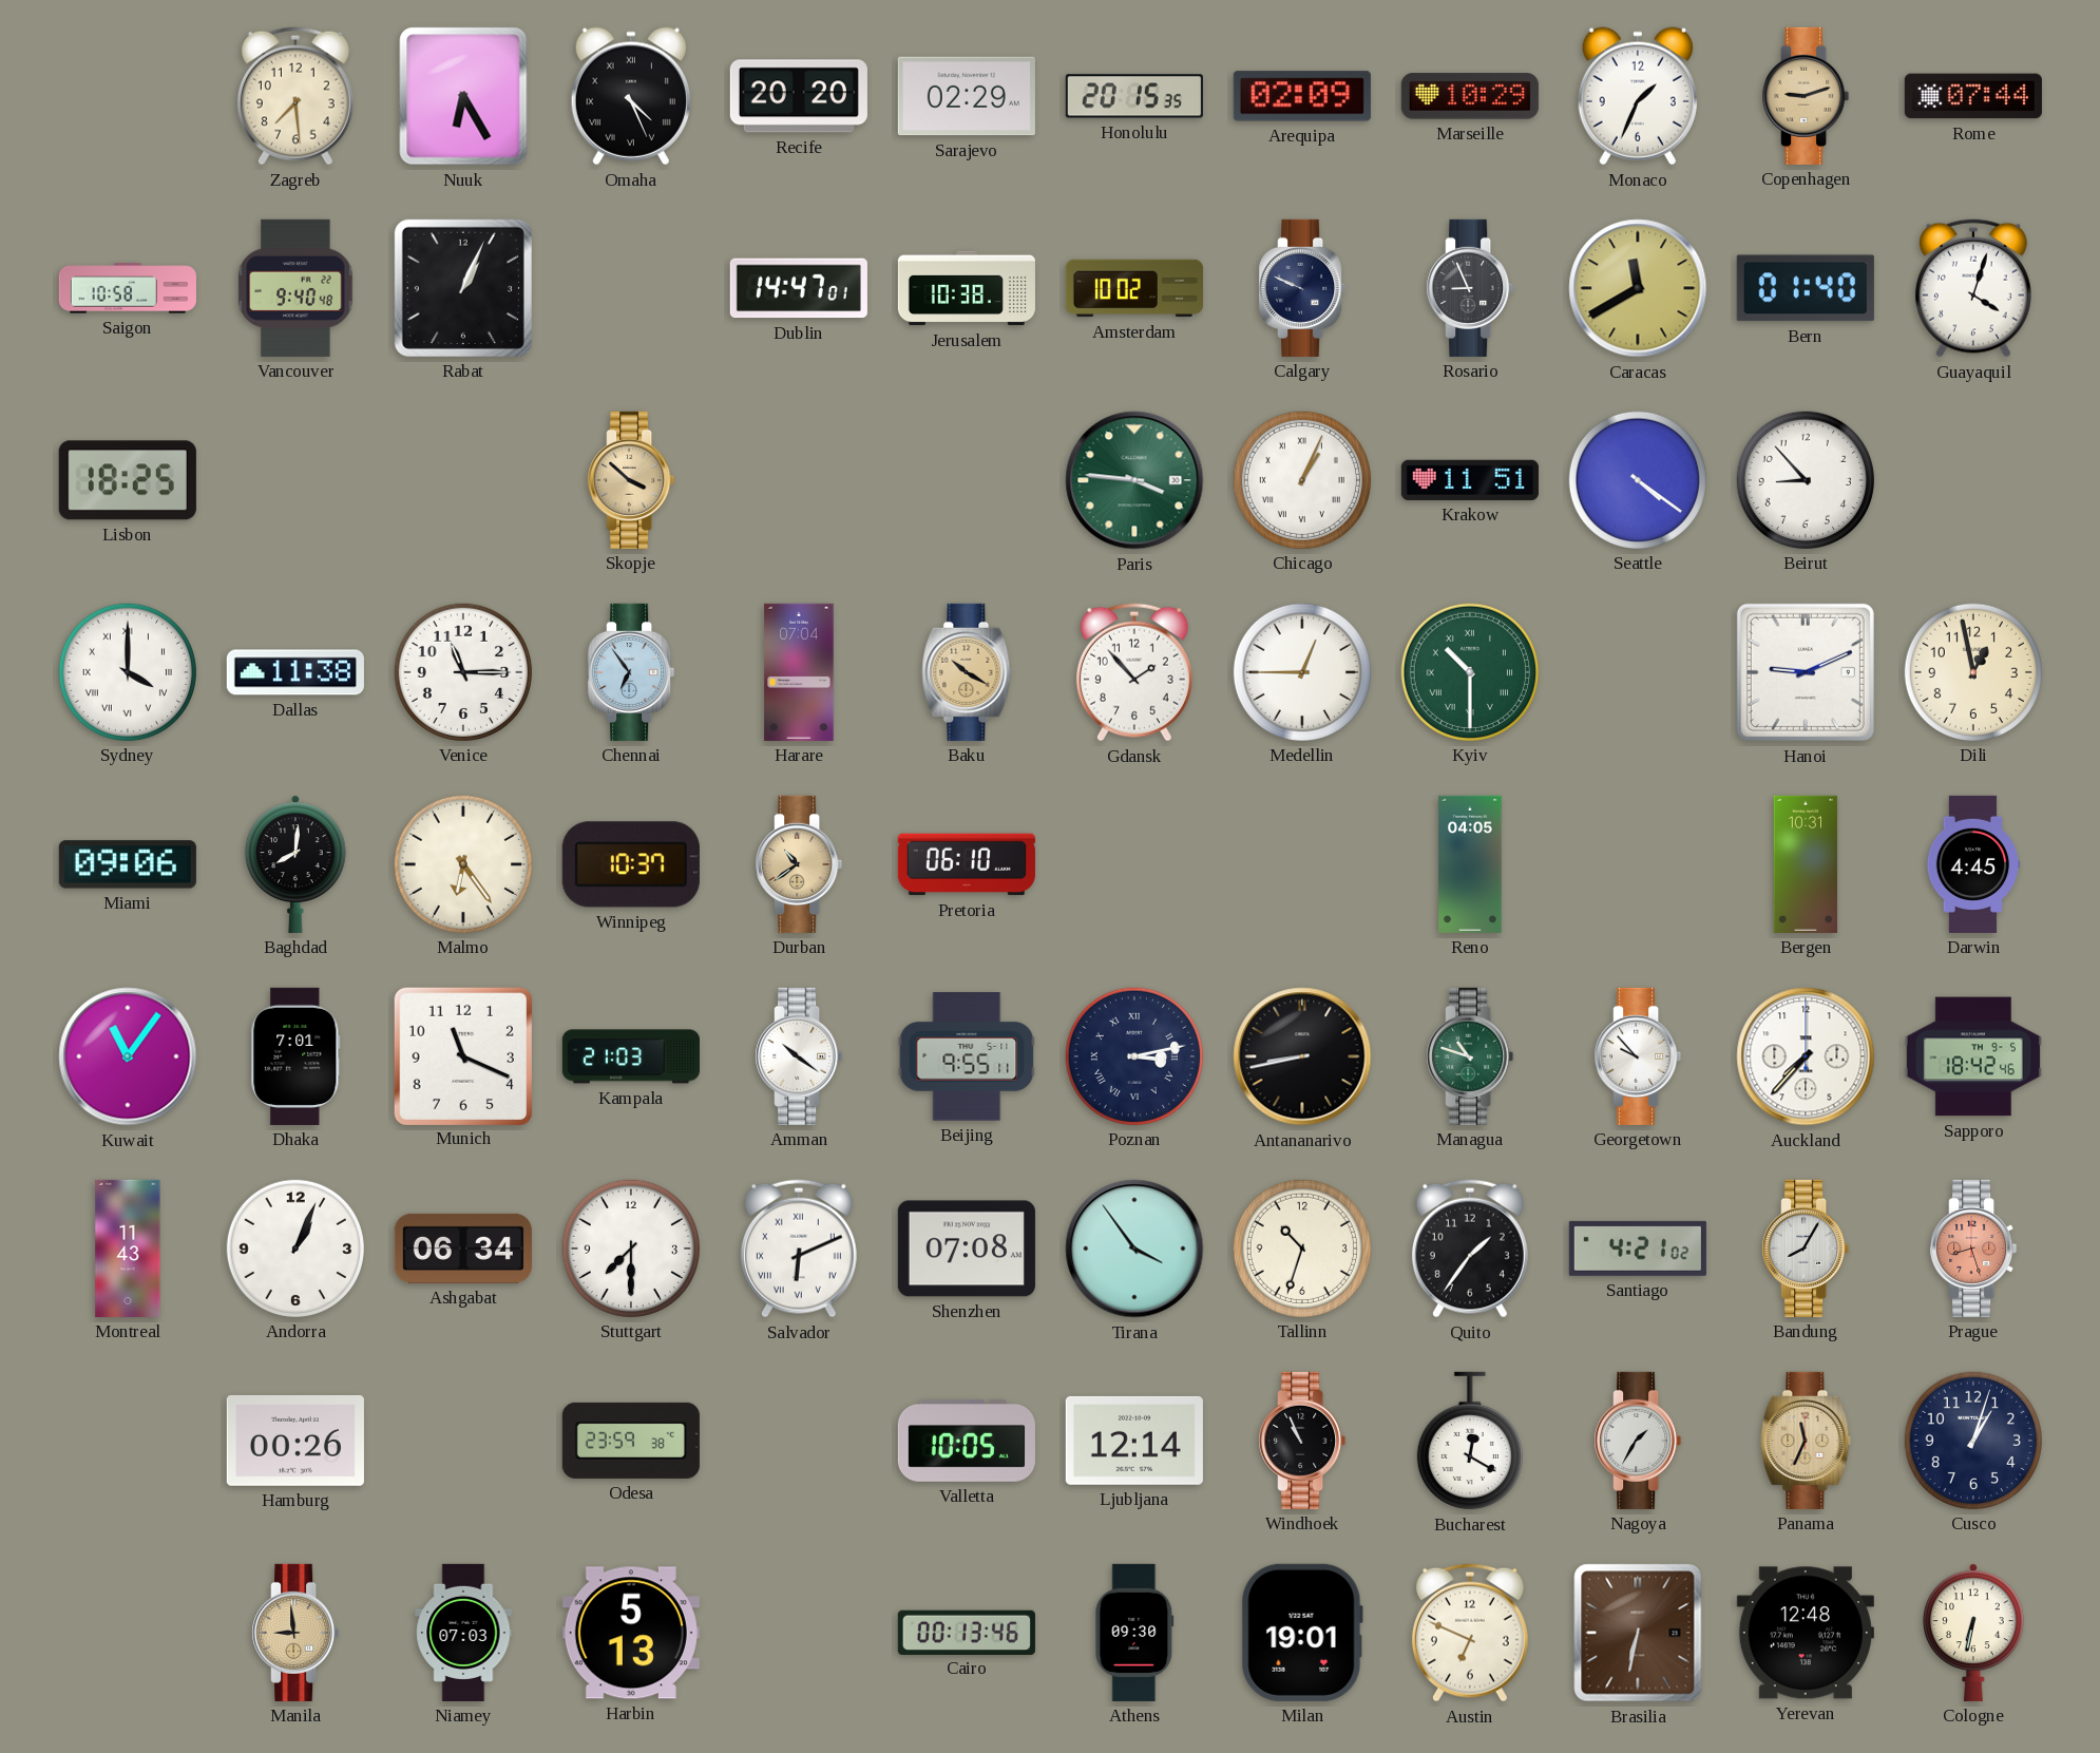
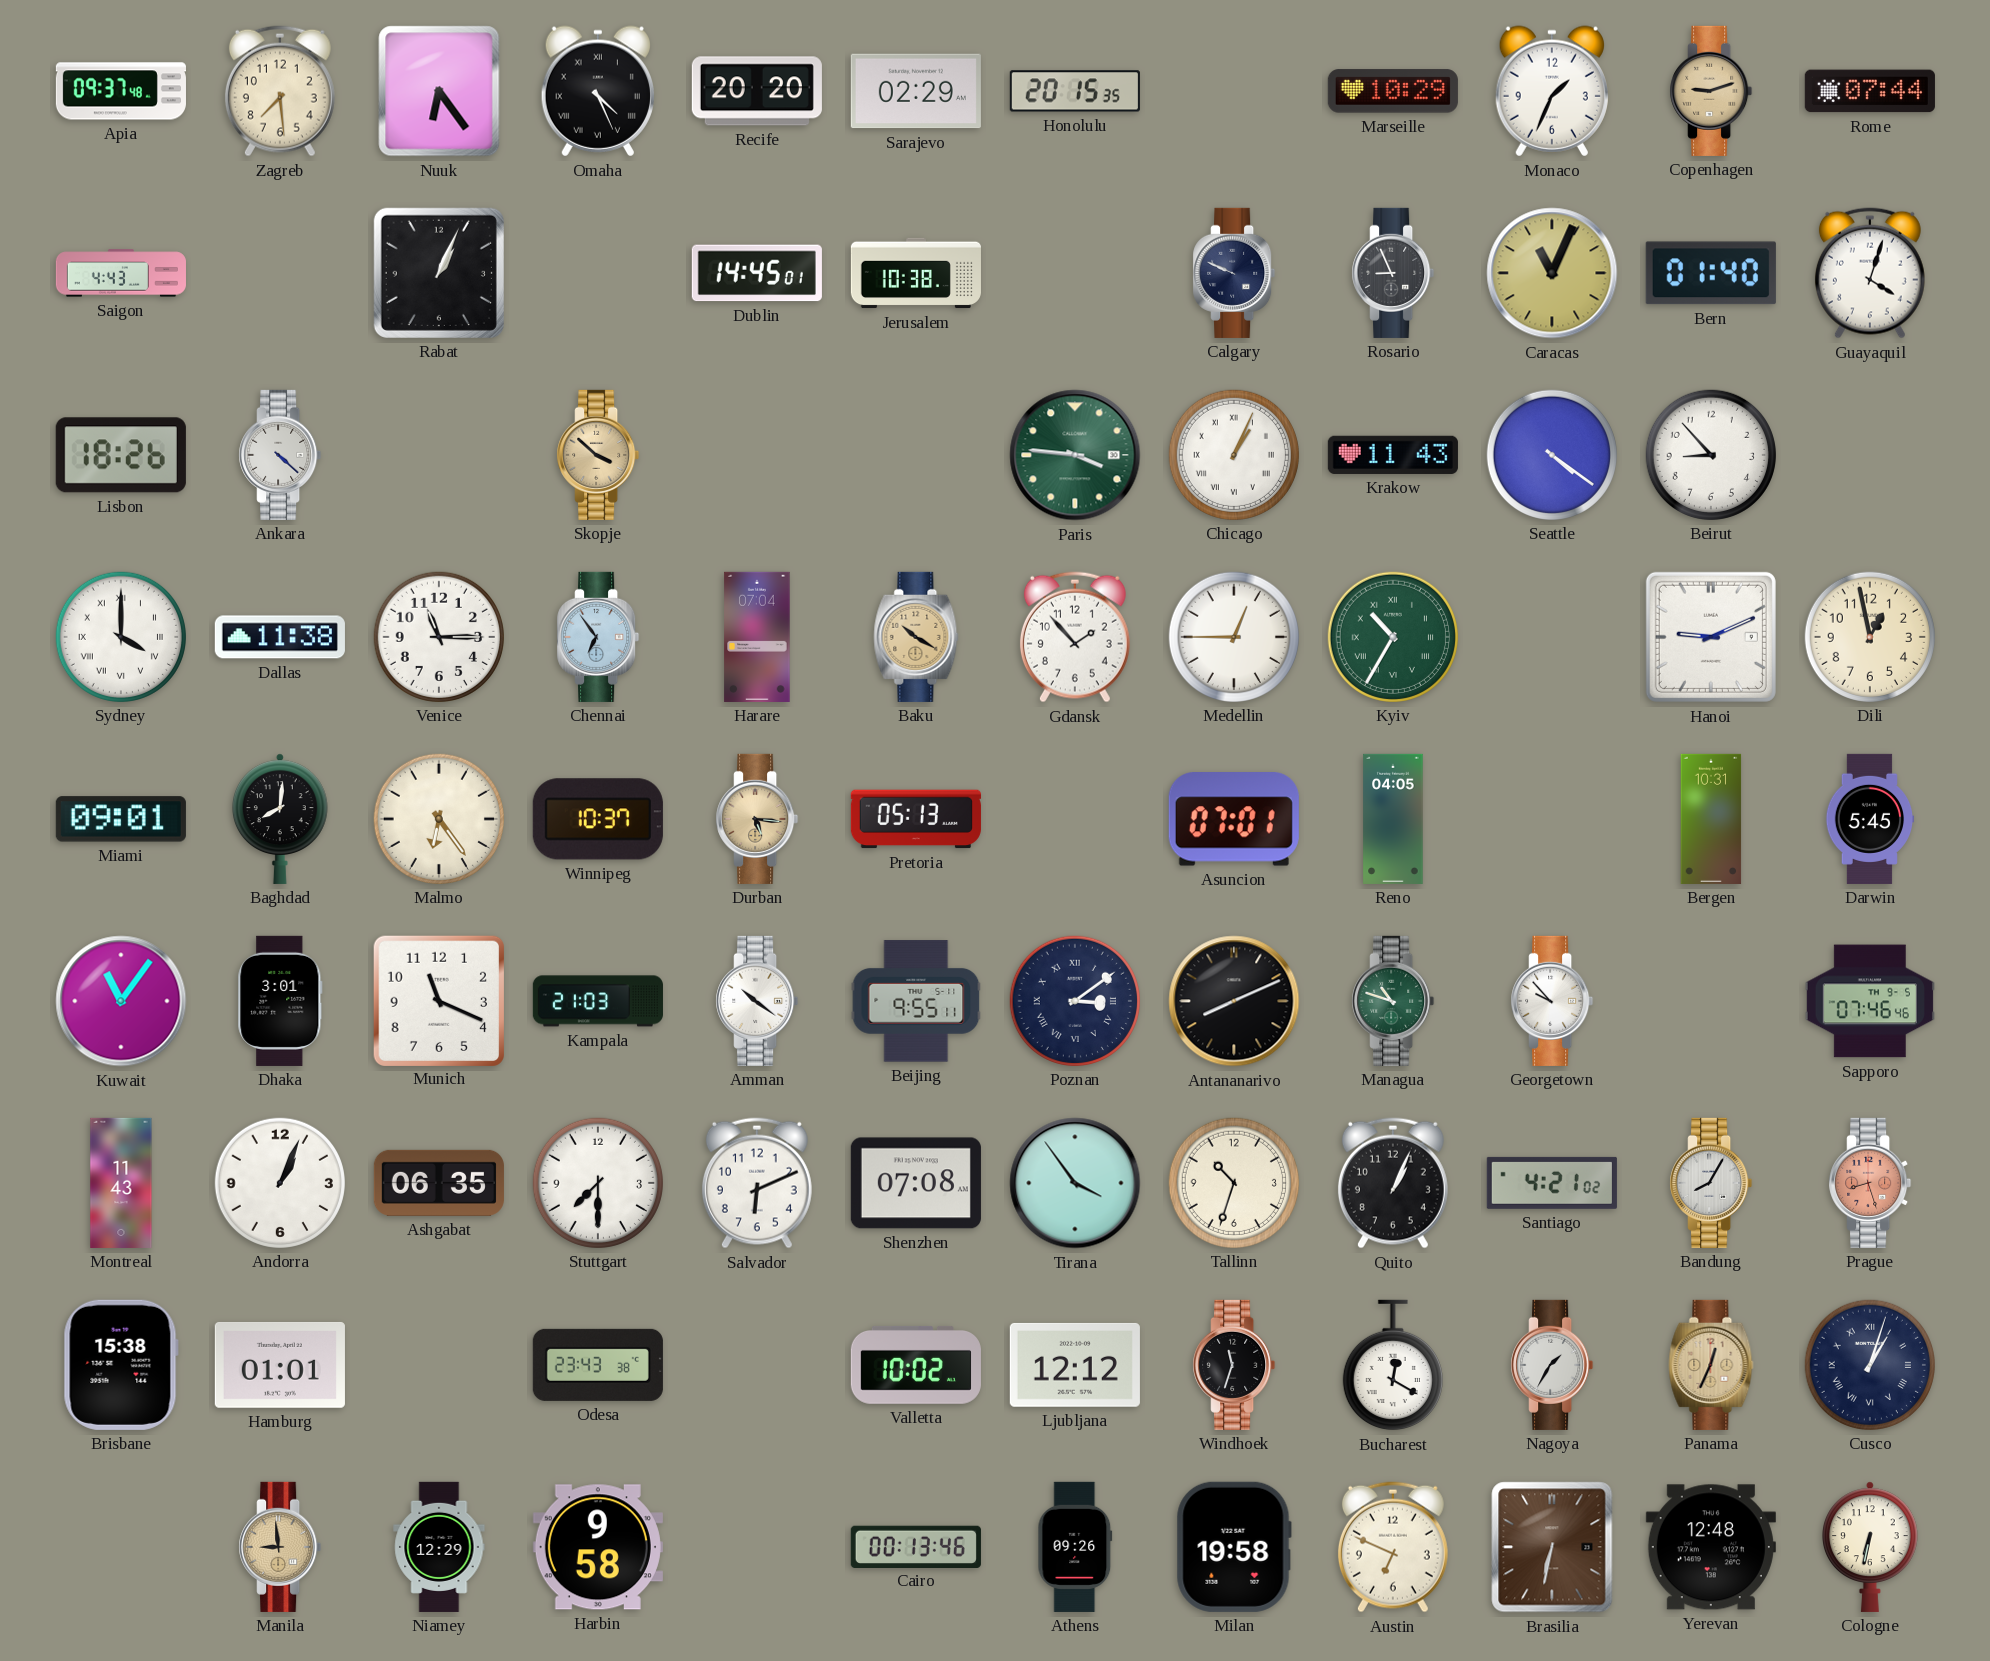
Apia: none -> 09:37 (121, 91)
Nuuk: 6:25 -> 6:24 (439, 91)
Arequipa: 02:09 -> none (1302, 96)
Saigon: 10:58 -> 4:43 (121, 273)
Vancouver: 9:40 -> none (295, 288)
Dublin: 14:47 -> 14:45 (757, 273)
Amsterdam: 10:02 -> none (1134, 288)
Caracas: 11:40 -> 11:04 (1552, 273)
Lisbon: 18:25 -> 18:26 (121, 455)
Ankara: none -> 4:22 (280, 455)
Krakow: 11:51 -> 11:43 (1393, 455)
Kyiv: 10:30 -> 10:35 (1393, 637)
Miami: 09:06 -> 09:01 (121, 819)
Durban: 10:39 -> 5:16 (757, 819)
Pretoria: 06:10 -> 05:13 (916, 819)
Asuncion: none -> 07:01 (1234, 819)
Darwin: 4:45 -> 5:45 (1870, 819)
Dhaka: 7:01 -> 3:01 (280, 1001)
Poznan: 3:13 -> 3:09 (1075, 1001)
Antananarivo: 8:43 -> 8:11 (1234, 1001)
Auckland: 7:37 -> none (1806, 1056)
Sapporo: 18:42 -> 07:46 (1870, 1001)
Ashgabat: 06:34 -> 06:35 (439, 1183)
Salvador numerals: Roman -> Arabic (757, 1183)
Quito: 1:36 -> 1:04 (1393, 1183)
Brisbane: none -> 15:38 (121, 1365)
Hamburg: 00:26 -> 01:01 (280, 1365)
Odesa: 23:59 -> 23:43 (598, 1365)
Valletta: 10:05 -> 10:02 (916, 1365)
Ljubljana: 12:14 -> 12:12 (1075, 1365)
Windhoek: 10:56 -> 11:33 (1234, 1365)
Panama: 11:34 -> 12:34 (1711, 1365)
Cusco numerals: Arabic -> Roman (1870, 1365)
Niamey: 07:03 -> 12:29 (439, 1547)
Harbin: 5:13 -> 9:58 (598, 1547)
Athens: 09:30 -> 09:26 (1075, 1547)
Milan: 19:01 -> 19:58 (1234, 1547)
